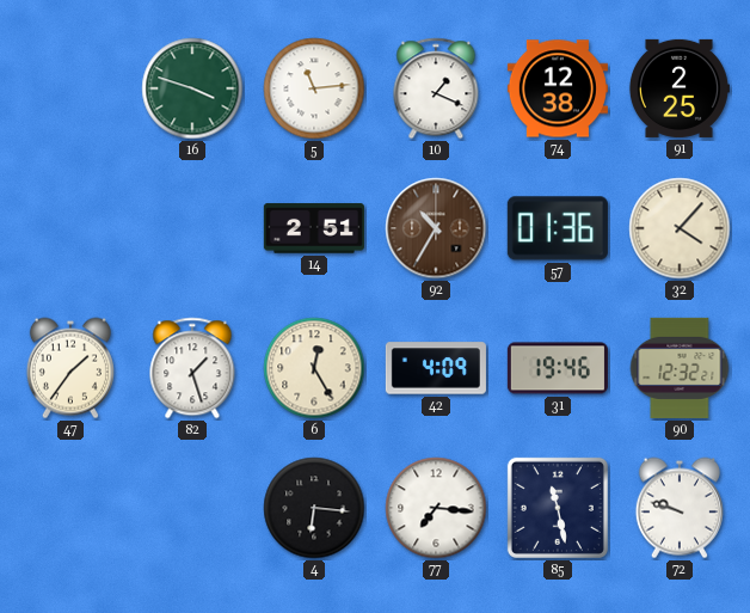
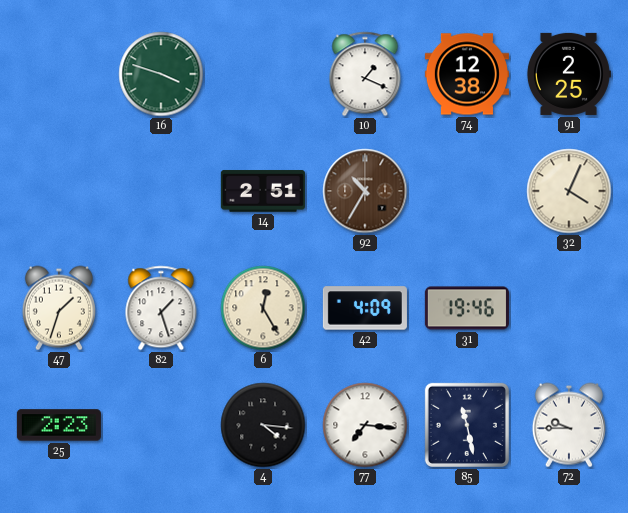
5: 11:14 -> none (314, 88)
57: 01:36 -> none (558, 228)
32: 4:07 -> 4:04 (569, 191)
47: 1:36 -> 1:33 (59, 308)
90: 12:32 -> none (680, 368)
25: none -> 2:23 (59, 425)
4: 6:16 -> 4:16 (263, 425)
72: 9:48 -> 9:45 (569, 425)
